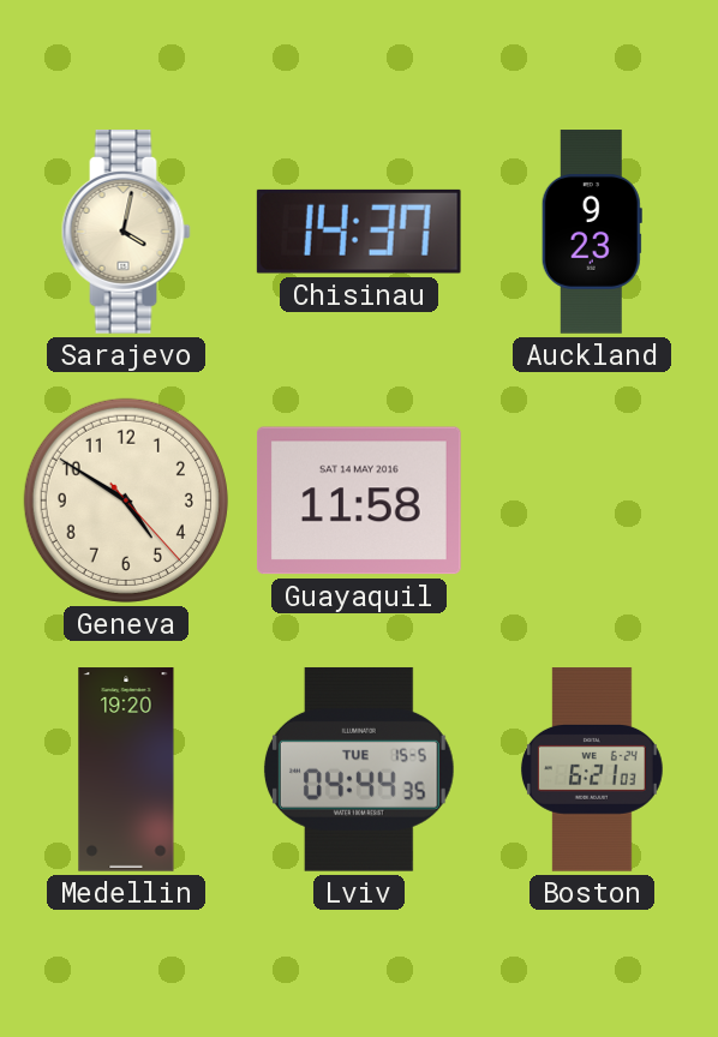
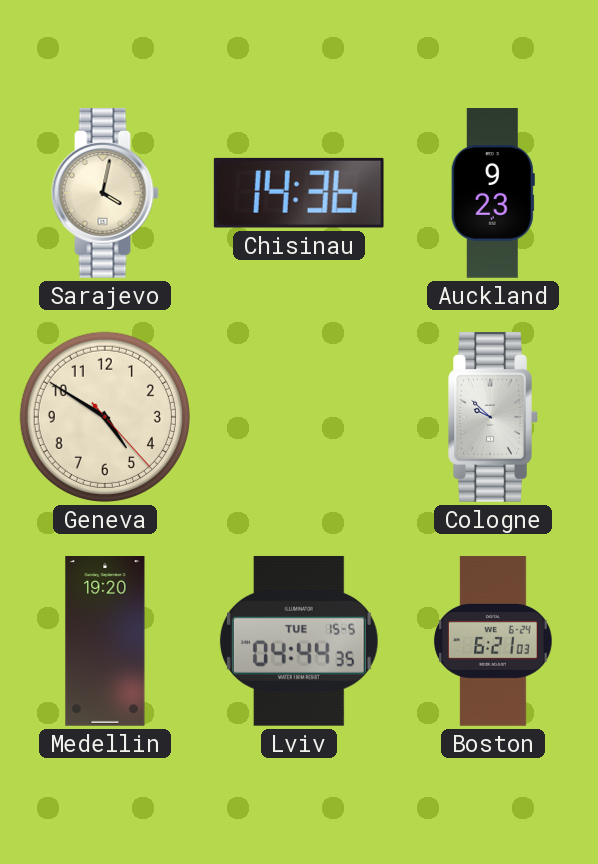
Chisinau: 14:37 -> 14:36 (299, 193)
Guayaquil: 11:58 -> none (359, 500)
Cologne: none -> 9:52 (493, 418)
